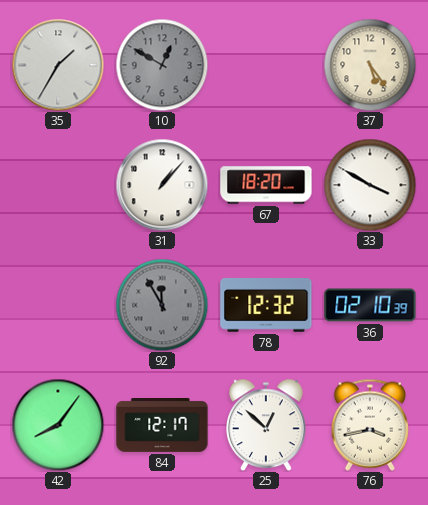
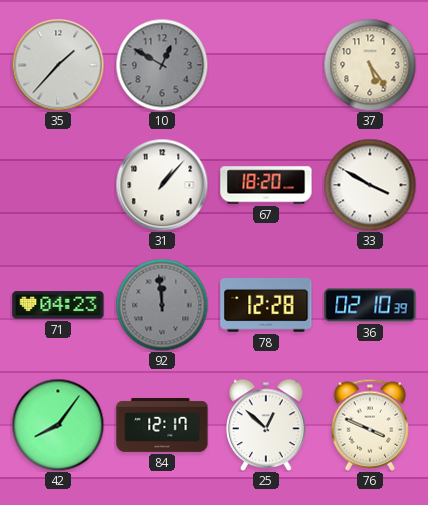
35: 1:35 -> 1:37 (58, 65)
71: none -> 04:23 (58, 305)
92: 11:55 -> 11:59 (162, 305)
78: 12:32 -> 12:28 (266, 305)
76: 3:43 -> 3:49 (369, 425)
